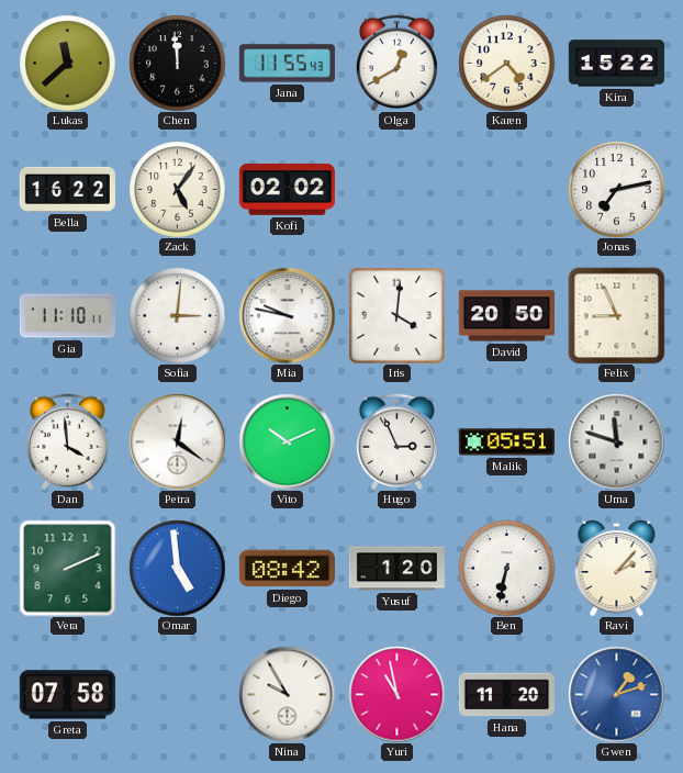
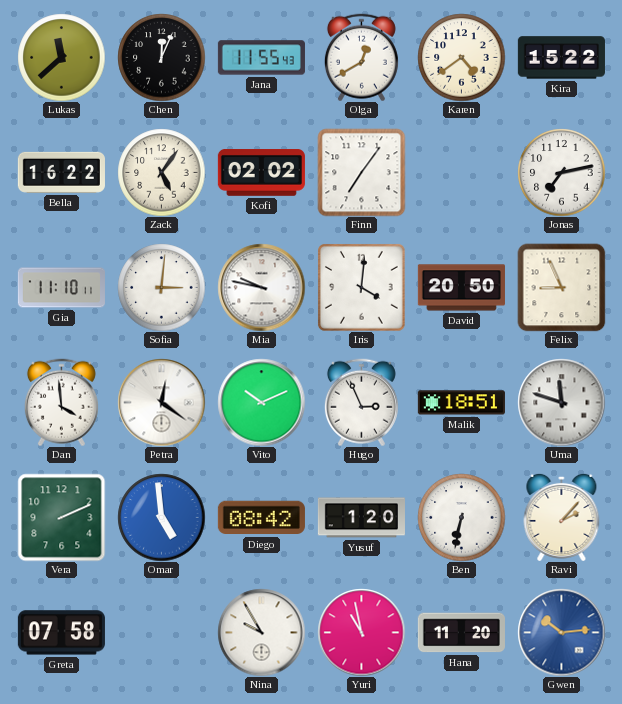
Chen: 11:59 -> 12:04 (161, 57)
Finn: none -> 7:06 (361, 172)
Malik: 05:51 -> 18:51 (461, 403)
Gwen: 1:12 -> 10:14 (561, 632)
